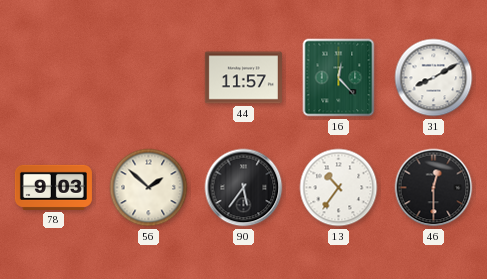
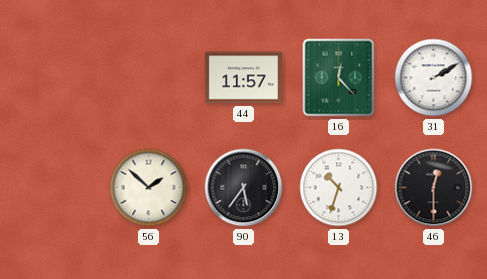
31: 8:10 -> 2:10 (434, 78)
78: 9:03 -> none (53, 187)
13: 10:36 -> 10:33 (339, 188)
